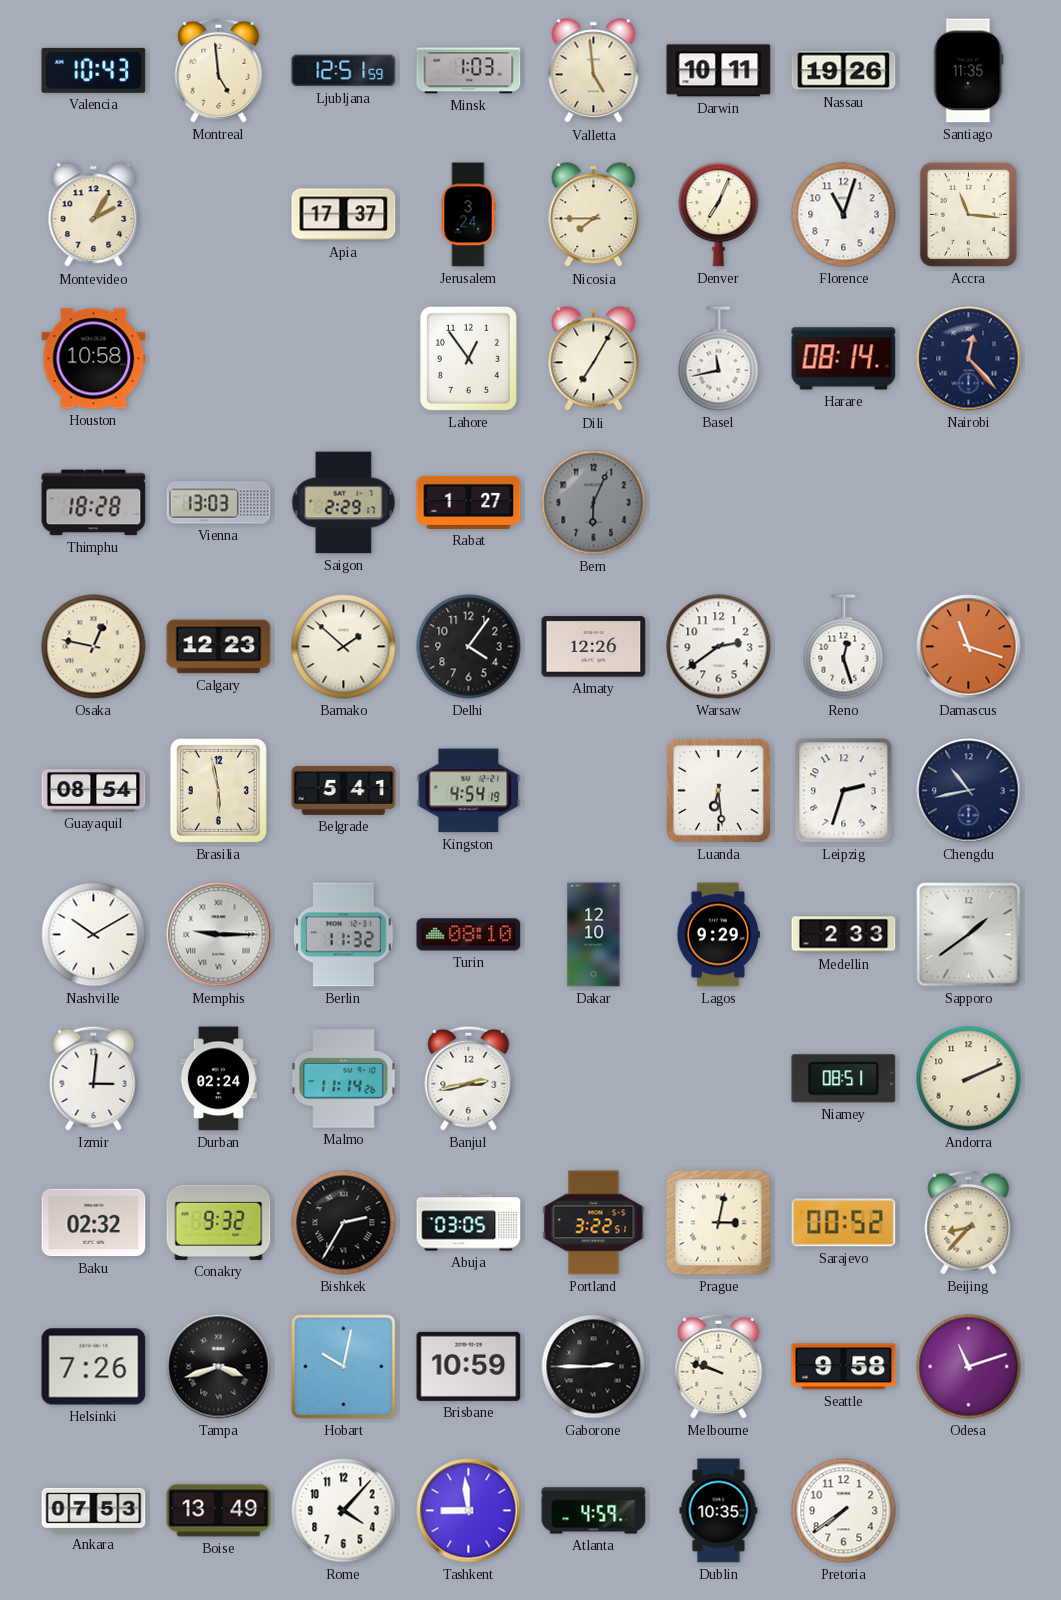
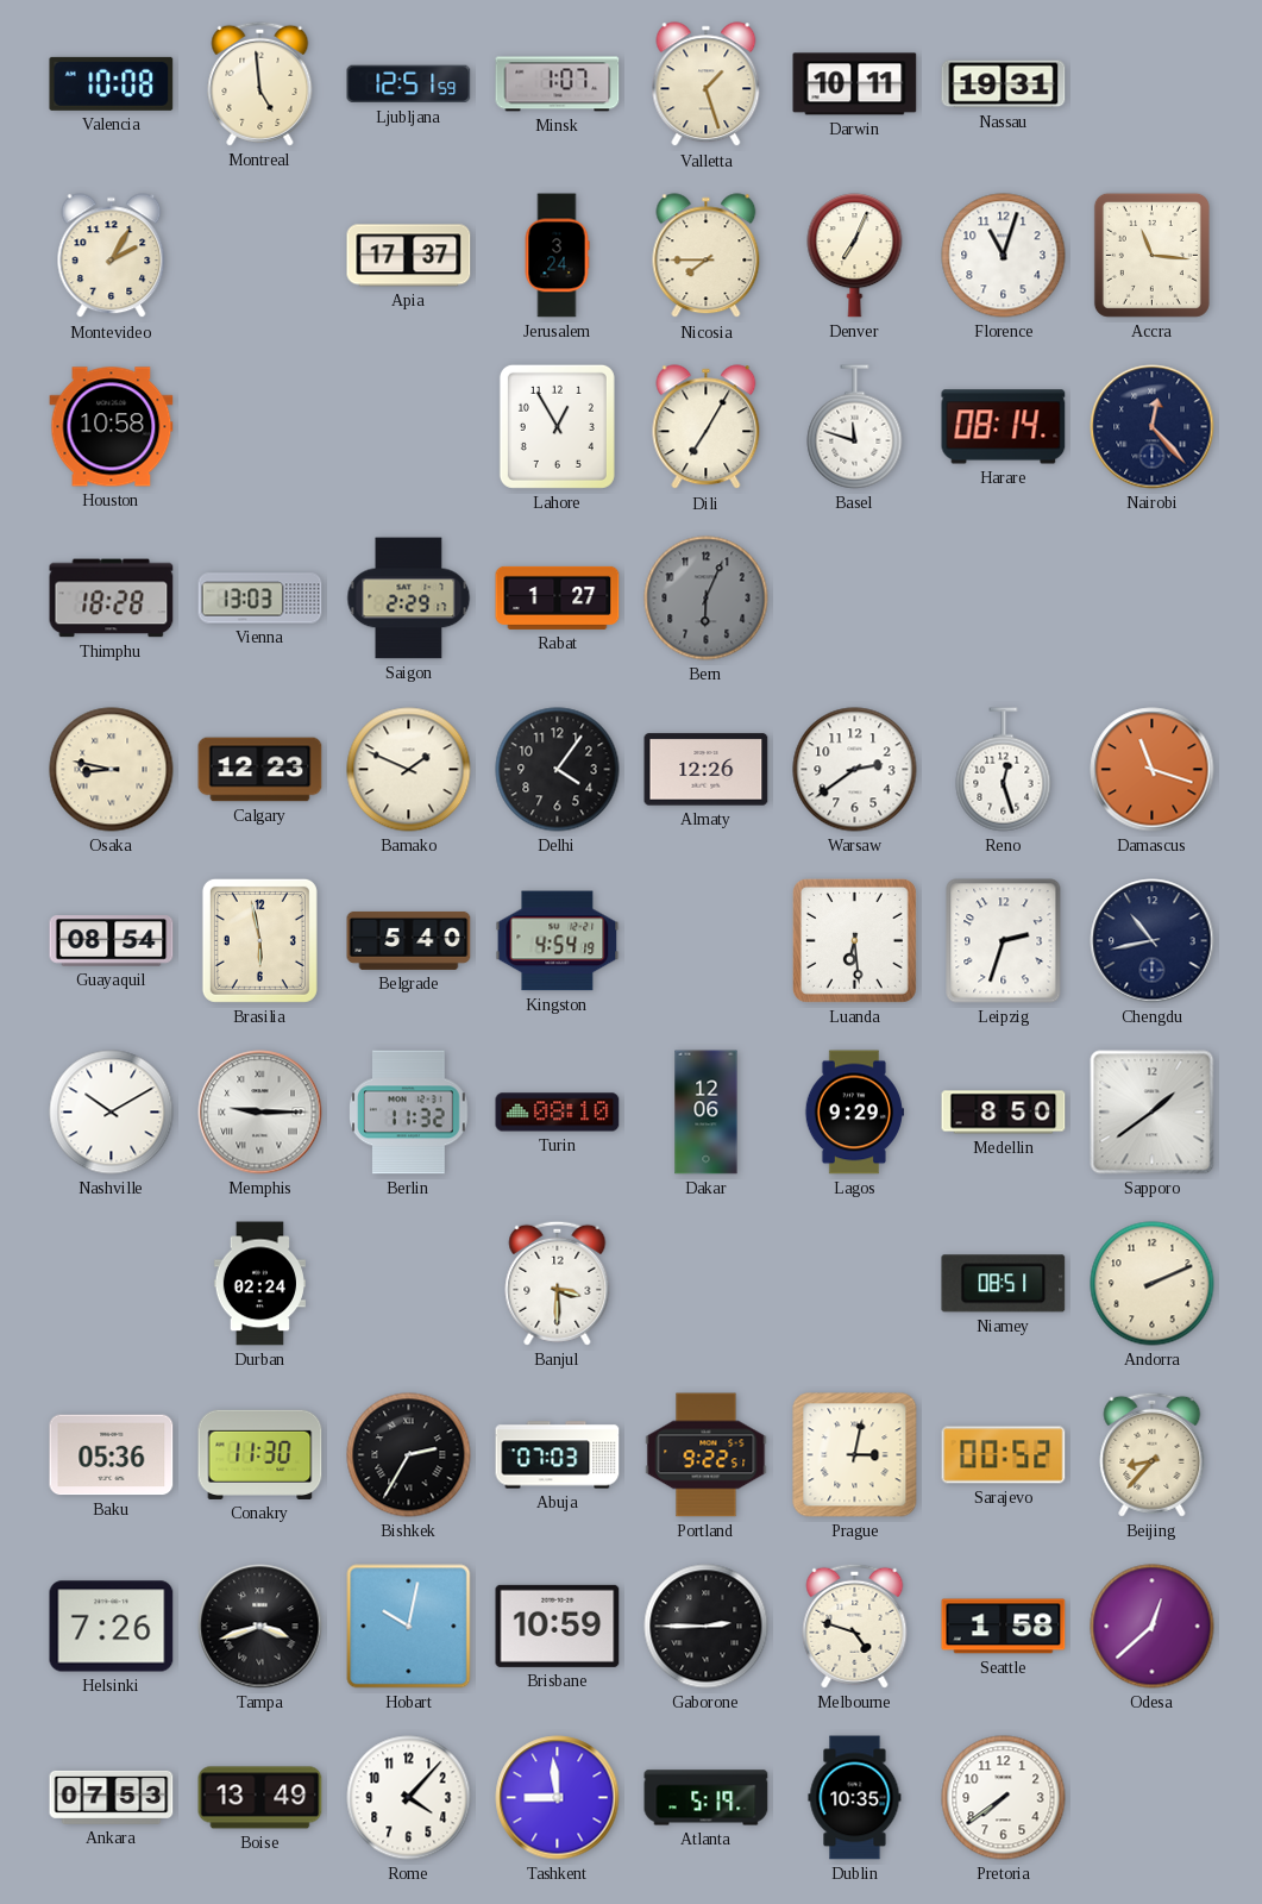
Valencia: 10:43 -> 10:08 (112, 83)
Minsk: 1:03 -> 1:07 (558, 84)
Valletta: 4:59 -> 1:27 (707, 84)
Nassau: 19:26 -> 19:31 (1004, 84)
Santiago: 11:35 -> none (969, 71)
Lahore: 12:54 -> 12:55 (557, 426)
Basel: 11:43 -> 11:48 (855, 427)
Osaka: 12:47 -> 8:47 (112, 770)
Bamako: 1:52 -> 1:49 (409, 770)
Belgrade: 5:41 -> 5:40 (409, 940)
Dakar: 12:10 -> 12:06 (707, 1113)
Medellin: 2:33 -> 8:50 (1004, 1113)
Izmir: 3:01 -> none (94, 1078)
Malmo: 11:14 -> none (344, 1079)
Banjul: 2:43 -> 3:30 (558, 1283)
Baku: 02:32 -> 05:36 (112, 1455)
Conakry: 9:32 -> 11:30 (260, 1454)
Abuja: 03:05 -> 07:03 (558, 1455)
Portland: 3:22 -> 9:22 (707, 1455)
Melbourne: 9:48 -> 4:48 (855, 1626)
Seattle: 9:58 -> 1:58 (1004, 1627)
Odesa: 11:12 -> 12:38 (1153, 1627)
Atlanta: 4:59 -> 5:19 (707, 1798)
